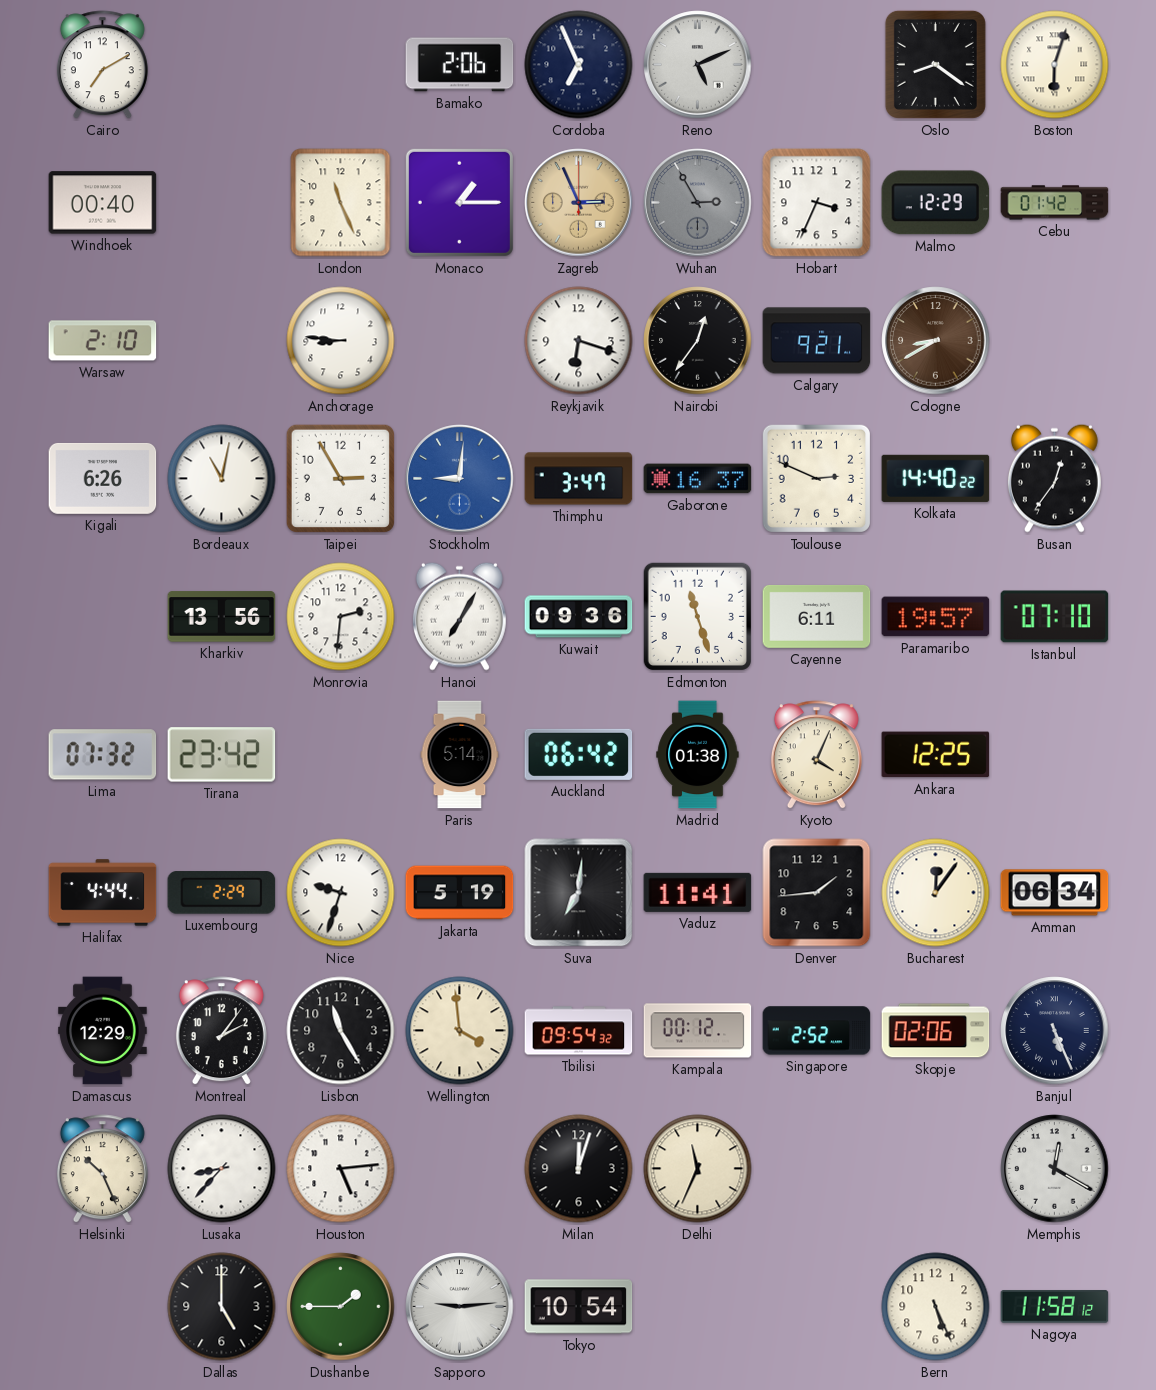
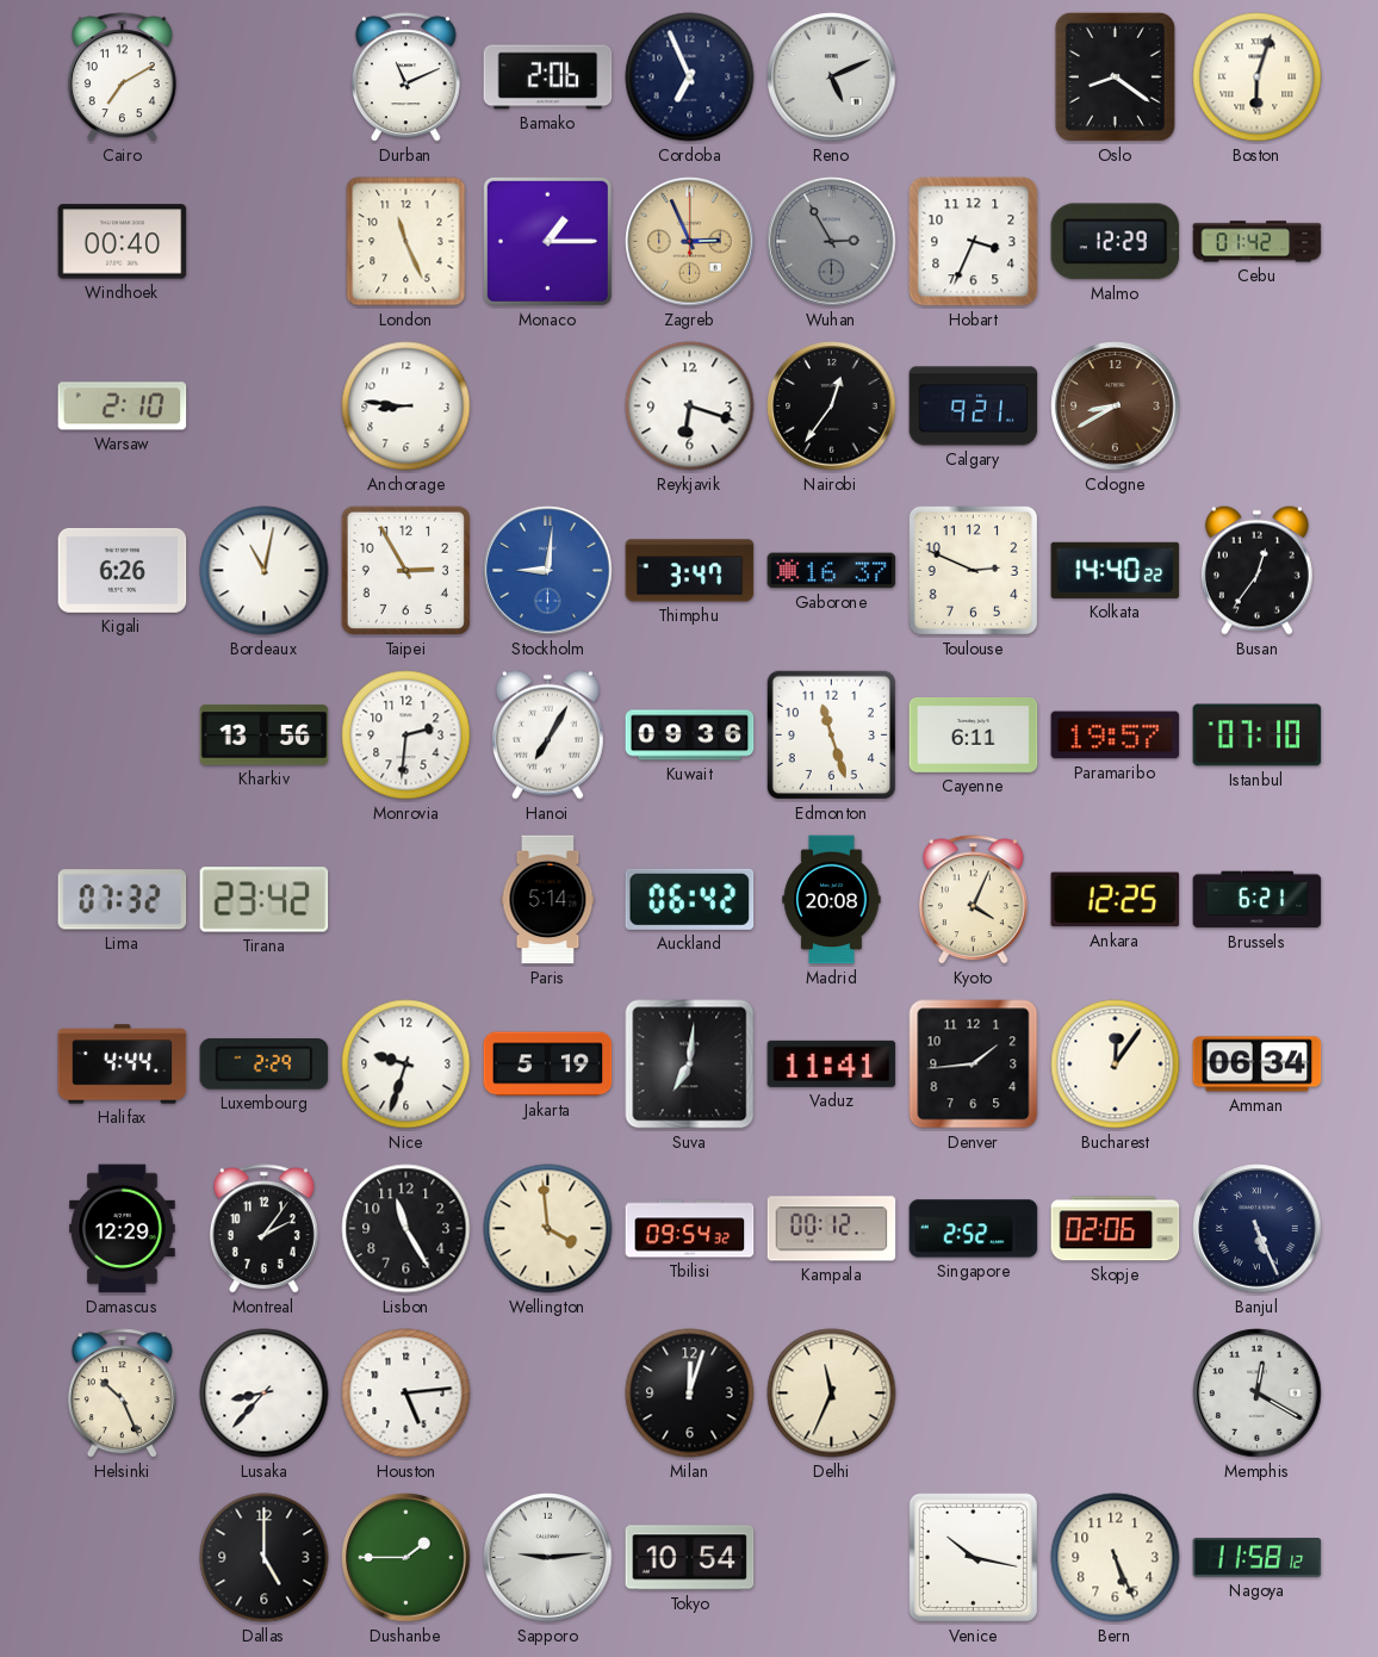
Durban: none -> 11:11 (405, 77)
Madrid: 01:38 -> 20:08 (832, 900)
Brussels: none -> 6:21 (1258, 900)
Venice: none -> 10:17 (973, 1557)
